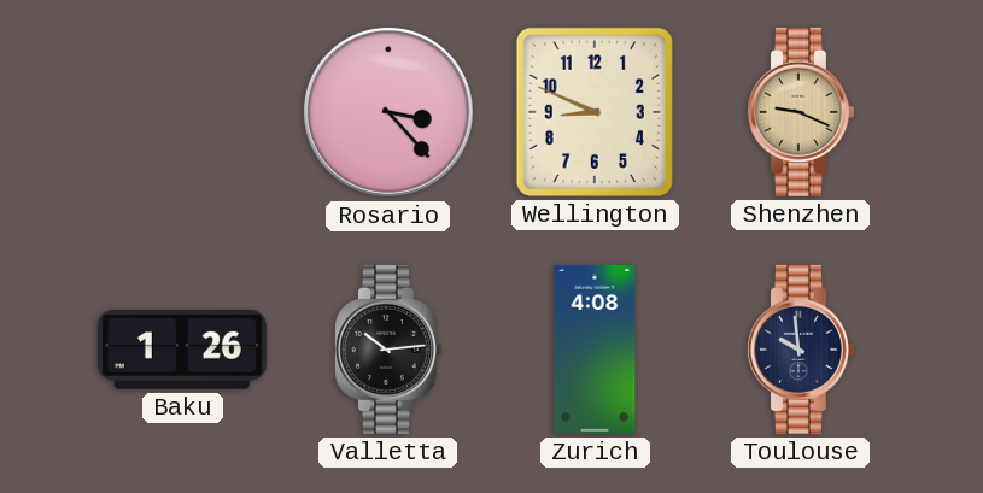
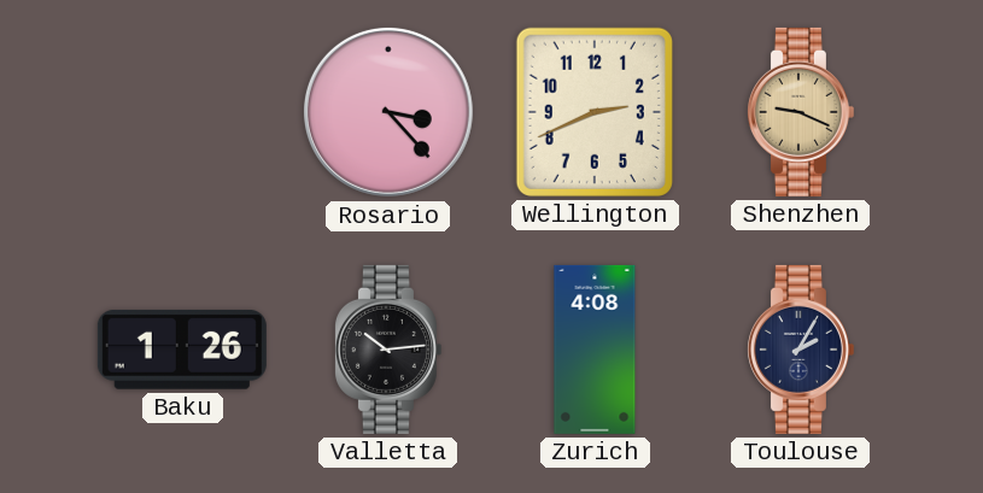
Wellington: 8:49 -> 2:41 (595, 112)
Toulouse: 9:59 -> 2:05 (800, 350)
